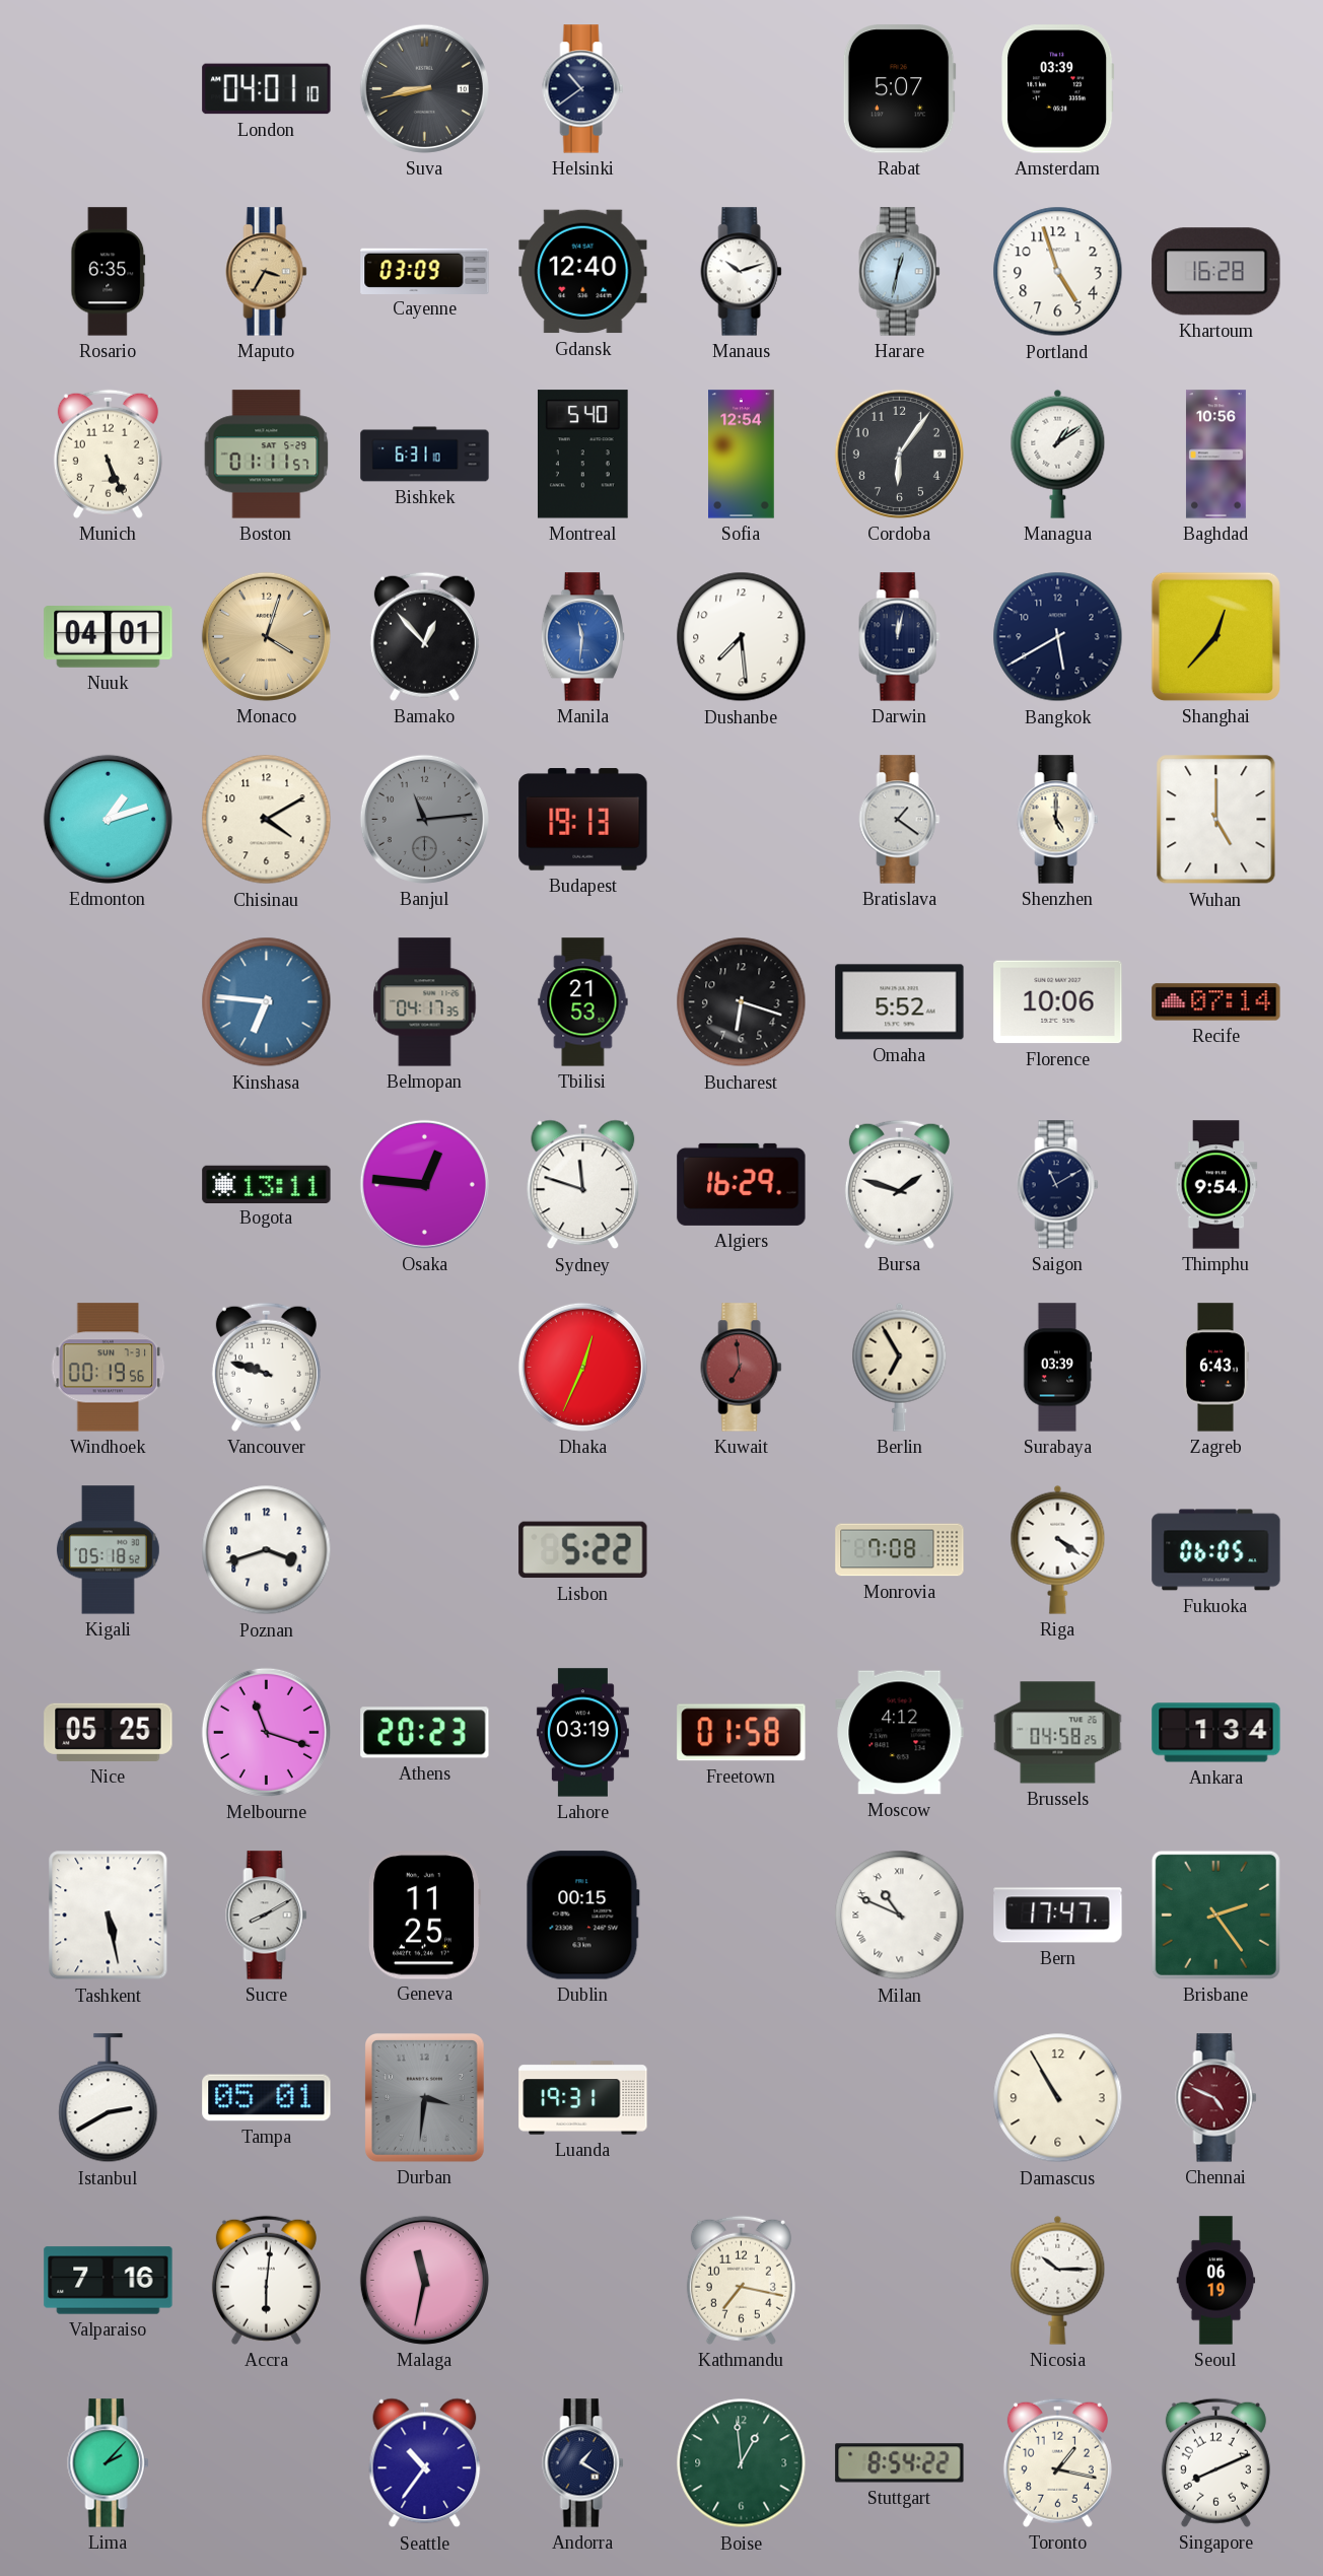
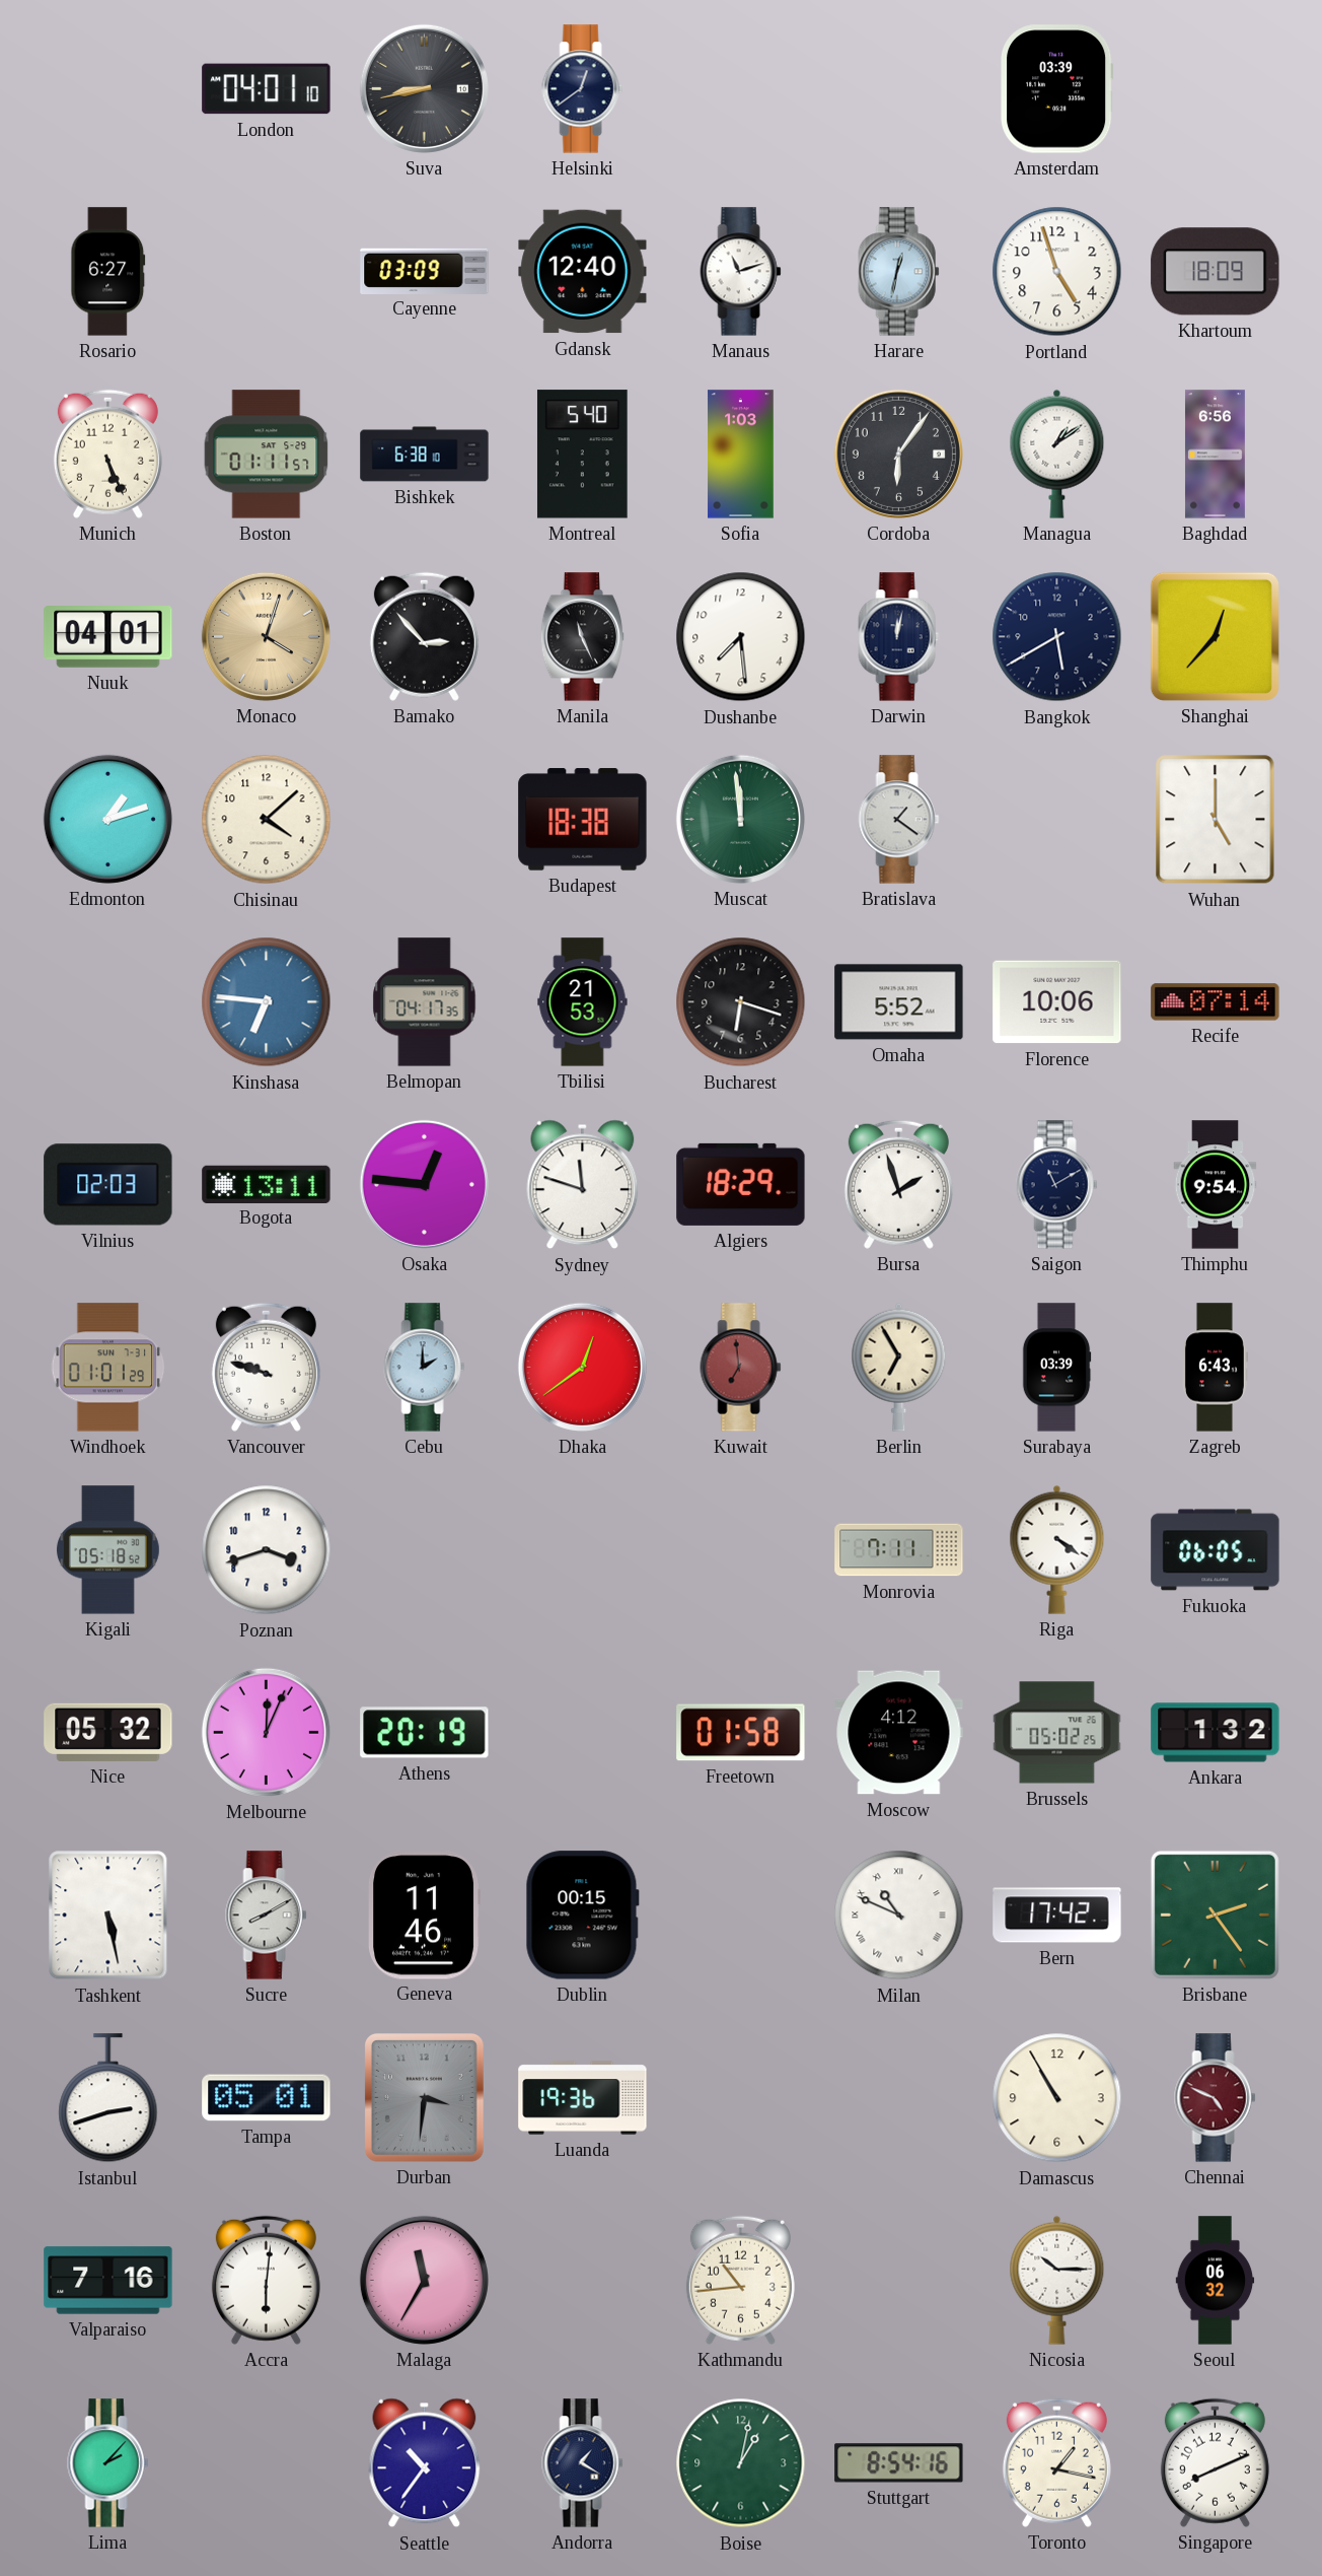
Helsinki: 10:39 -> 12:39 (583, 89)
Rabat: 5:07 -> none (899, 89)
Rosario: 6:35 -> 6:27 (108, 272)
Maputo: 3:35 -> none (267, 272)
Manaus: 10:12 -> 11:12 (741, 272)
Khartoum: 16:28 -> 18:09 (1216, 272)
Bishkek: 6:31 -> 6:38 (425, 455)
Sofia: 12:54 -> 1:03 (741, 455)
Baghdad: 10:56 -> 6:56 (1215, 455)
Bamako: 12:53 -> 2:53 (424, 636)
Manila: 11:31 -> 11:26 (583, 637)
Manila dial: blue -> black (583, 637)
Chisinau: 4:10 -> 4:08 (267, 820)
Banjul: 11:14 -> none (424, 819)
Budapest: 19:13 -> 18:38 (583, 820)
Muscat: none -> 11:59 (740, 819)
Shenzhen: 5:00 -> none (1058, 820)
Vilnius: none -> 02:03 (108, 1185)
Algiers: 16:29 -> 18:29 (741, 1184)
Bursa: 1:48 -> 1:57 (898, 1184)
Windhoek: 00:19 -> 01:01 (108, 1368)
Cebu: none -> 2:00 (425, 1368)
Dhaka: 12:34 -> 12:39 (582, 1367)
Lisbon: 5:22 -> none (583, 1550)
Monrovia: 7:08 -> 7:11 (899, 1550)
Nice: 05:25 -> 05:32 (108, 1732)
Melbourne: 11:18 -> 12:04 (266, 1732)
Athens: 20:23 -> 20:19 (425, 1733)
Lahore: 03:19 -> none (582, 1733)
Brussels: 04:58 -> 05:02 (1057, 1733)
Ankara: 1:34 -> 1:32 (1216, 1733)
Geneva: 11:25 -> 11:46 (424, 1916)
Bern: 17:47 -> 17:42 (1057, 1916)
Istanbul: 2:40 -> 2:42 (108, 2098)
Luanda: 19:31 -> 19:36 (583, 2098)
Malaga: 11:32 -> 11:35 (424, 2280)
Kathmandu: 7:17 -> 10:44 (740, 2280)
Seoul: 06:19 -> 06:32 (1216, 2281)
Boise: 12:59 -> 1:02 (741, 2463)
Stuttgart: 8:54:22 -> 8:54:16 (899, 2463)
